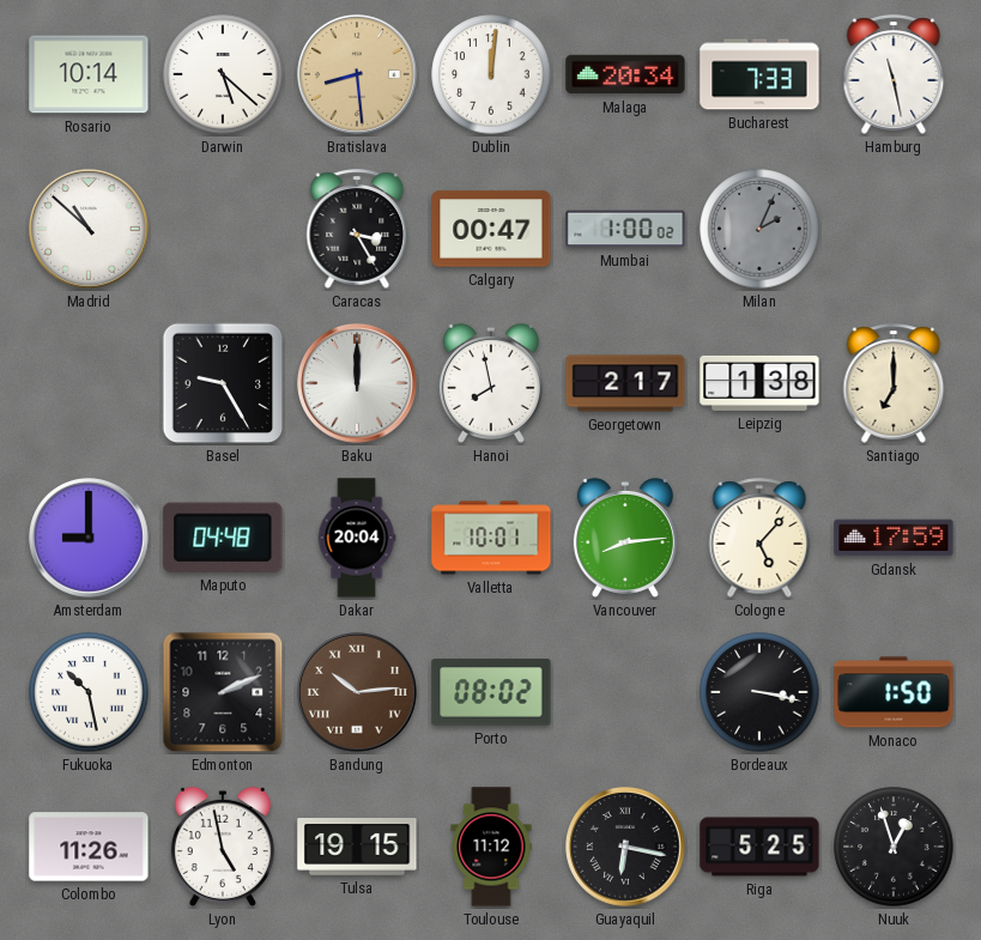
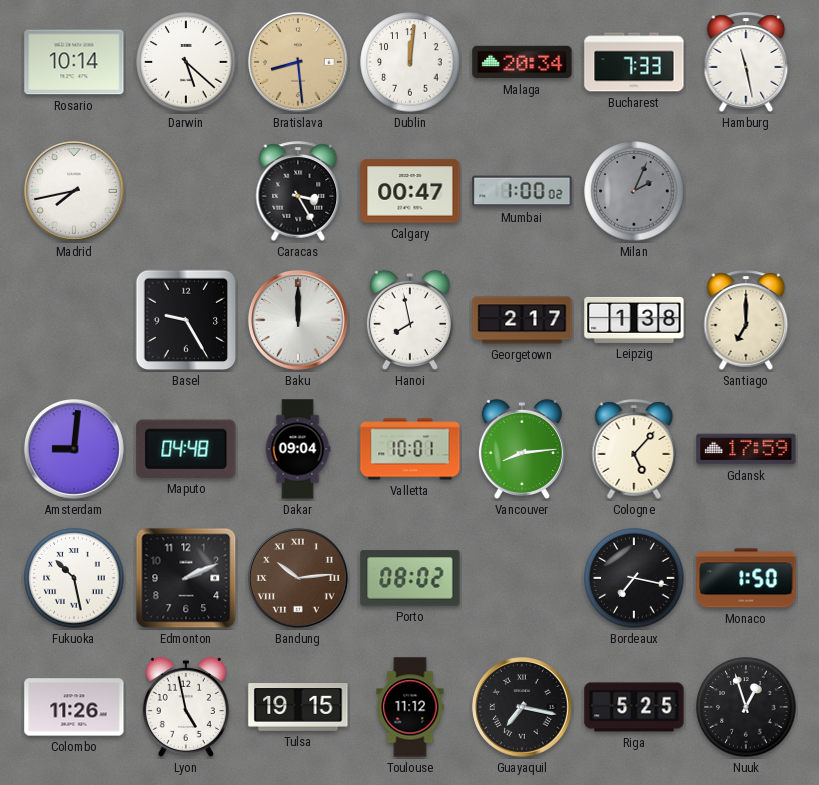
Madrid: 10:52 -> 7:43 (75, 192)
Amsterdam: 9:00 -> 9:01 (75, 450)
Dakar: 20:04 -> 09:04 (298, 449)
Bordeaux: 3:17 -> 7:17 (634, 578)
Guayaquil: 6:17 -> 7:17 (523, 708)
